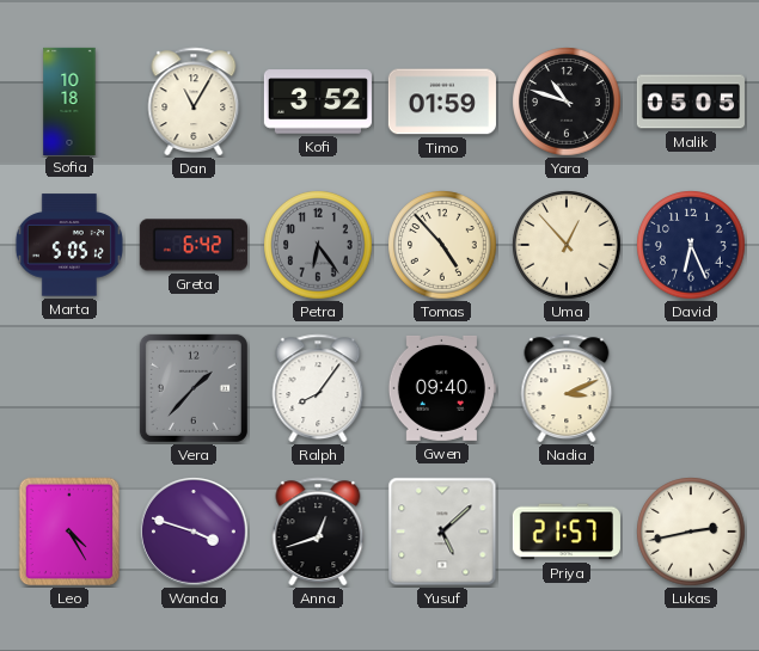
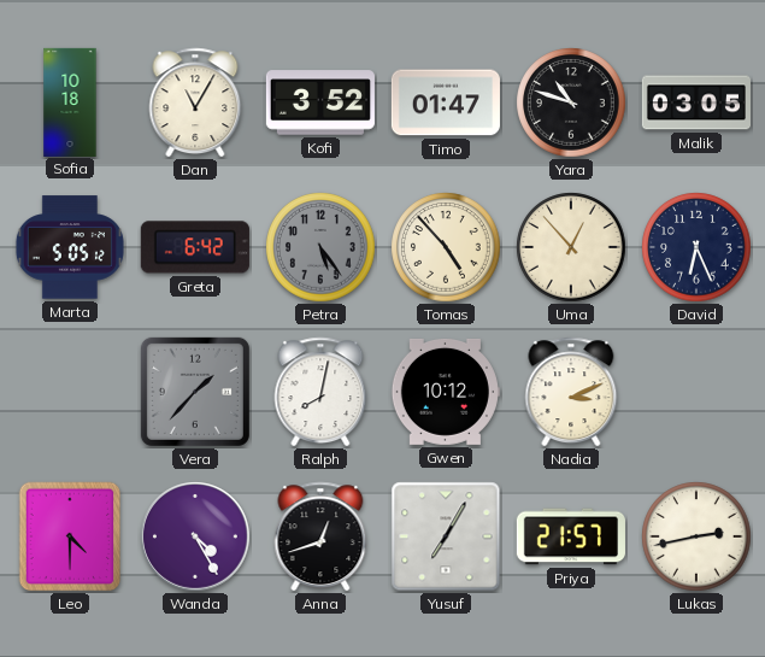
Timo: 01:59 -> 01:47 (446, 102)
Malik: 05:05 -> 03:05 (696, 102)
Petra: 6:24 -> 5:24 (320, 247)
Ralph: 8:06 -> 8:02 (320, 392)
Gwen: 09:40 -> 10:12 (446, 392)
Leo: 4:25 -> 4:30 (70, 536)
Wanda: 3:48 -> 4:25 (195, 536)
Yusuf: 5:08 -> 7:05 (446, 536)
